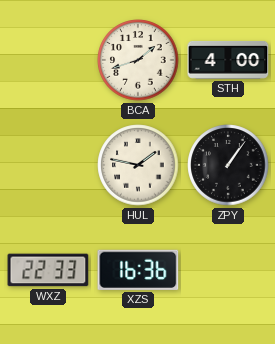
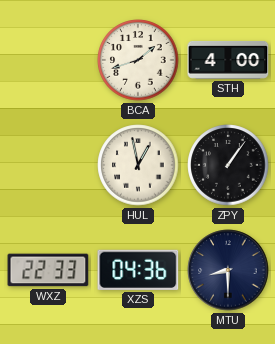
HUL: 1:47 -> 12:58 (138, 165)
XZS: 16:36 -> 04:36 (138, 270)
MTU: none -> 8:30 (228, 270)
